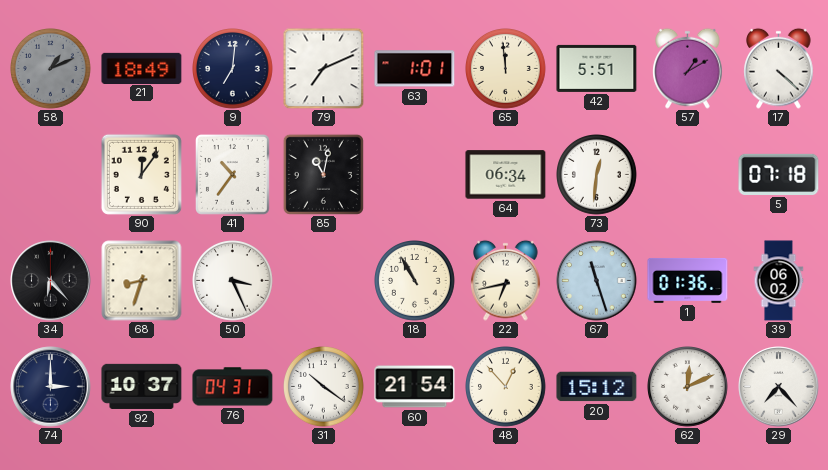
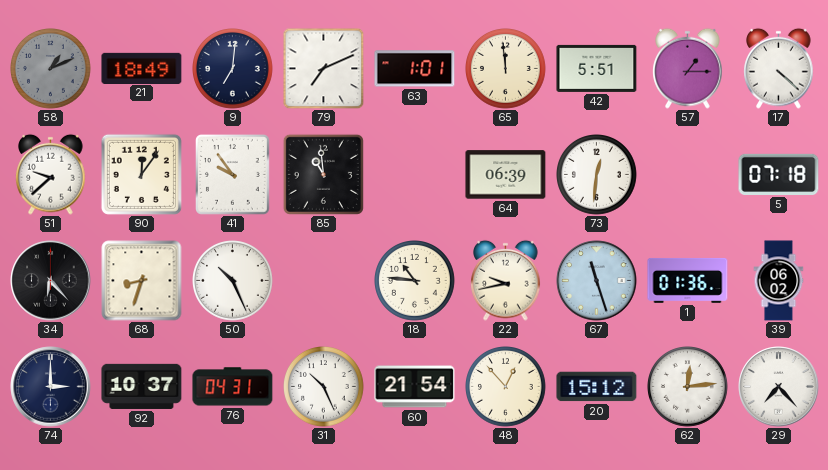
57: 1:10 -> 1:15 (688, 68)
51: none -> 9:38 (51, 174)
41: 10:36 -> 9:54 (233, 175)
85: 11:02 -> 10:59 (323, 174)
64: 06:34 -> 06:39 (506, 175)
50: 3:26 -> 10:26 (233, 281)
18: 10:55 -> 10:46 (415, 281)
22: 6:43 -> 9:43 (506, 280)
31: 10:21 -> 10:26 (324, 387)
62: 12:11 -> 12:14 (688, 387)
